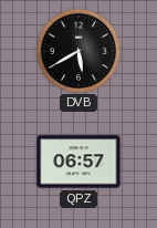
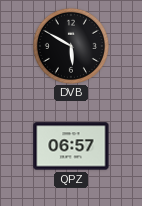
DVB: 5:40 -> 5:50 (71, 46)
